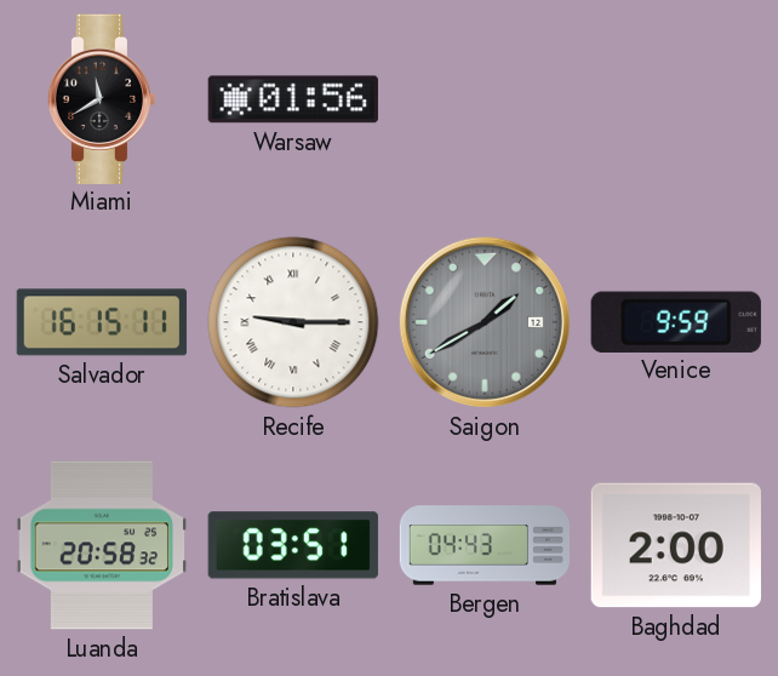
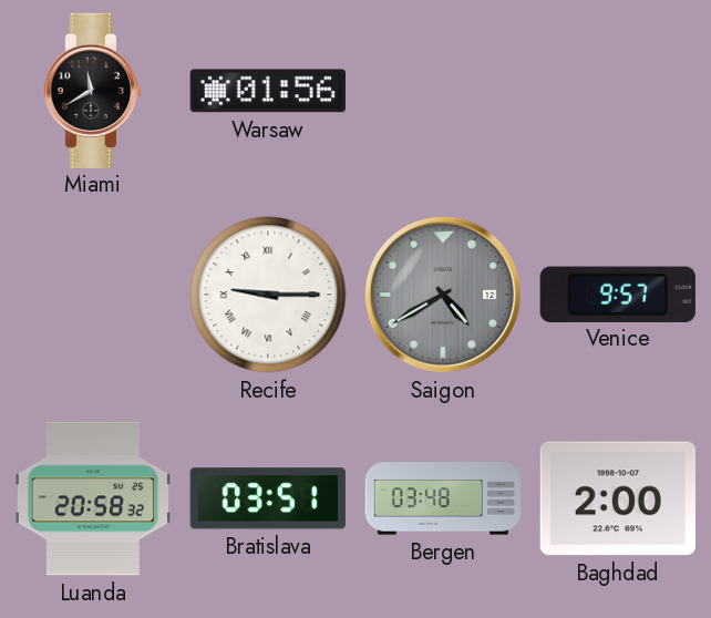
Salvador: 16:15 -> none (101, 322)
Saigon: 1:40 -> 4:40 (443, 295)
Venice: 9:59 -> 9:57 (618, 293)
Bergen: 04:43 -> 03:48 (443, 498)
